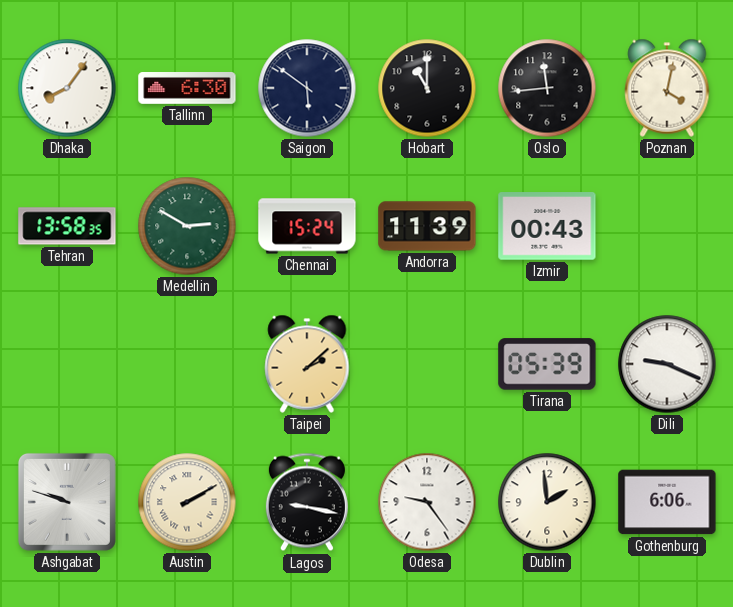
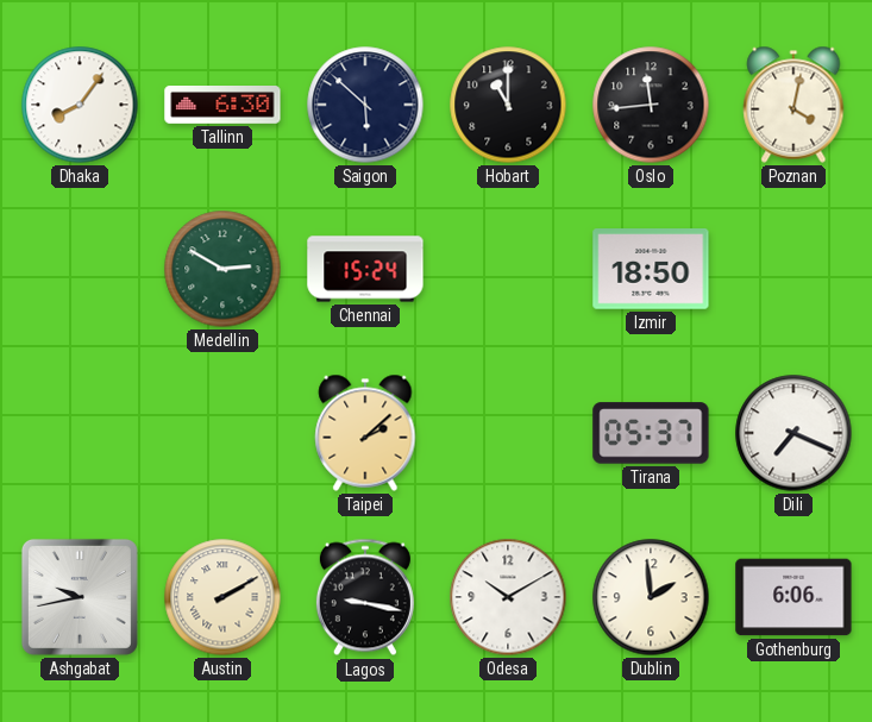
Saigon: 5:51 -> 5:52 (365, 105)
Tehran: 13:58 -> none (67, 226)
Andorra: 11:39 -> none (427, 226)
Izmir: 00:43 -> 18:50 (651, 269)
Tirana: 05:39 -> 05:37 (651, 433)
Dili: 9:19 -> 7:19 (793, 433)
Ashgabat: 9:48 -> 9:43 (80, 597)
Odesa: 9:24 -> 10:10 (508, 597)
